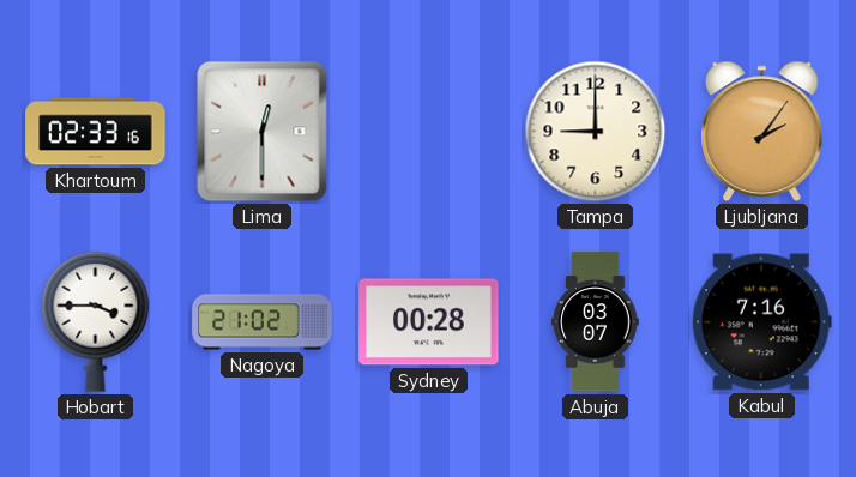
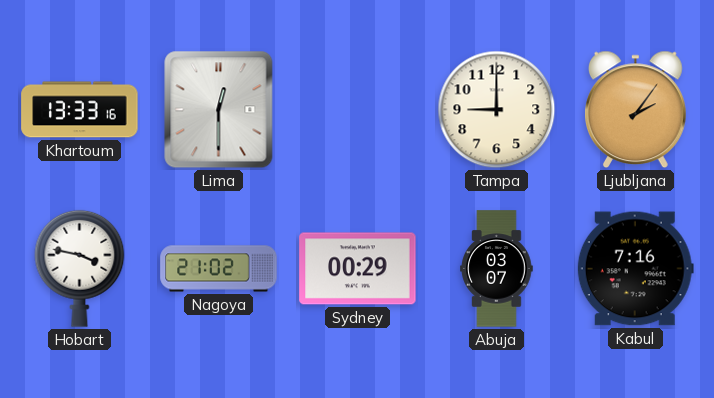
Khartoum: 02:33 -> 13:33 (80, 110)
Hobart: 3:45 -> 3:47 (80, 268)
Sydney: 00:28 -> 00:29 (358, 269)
